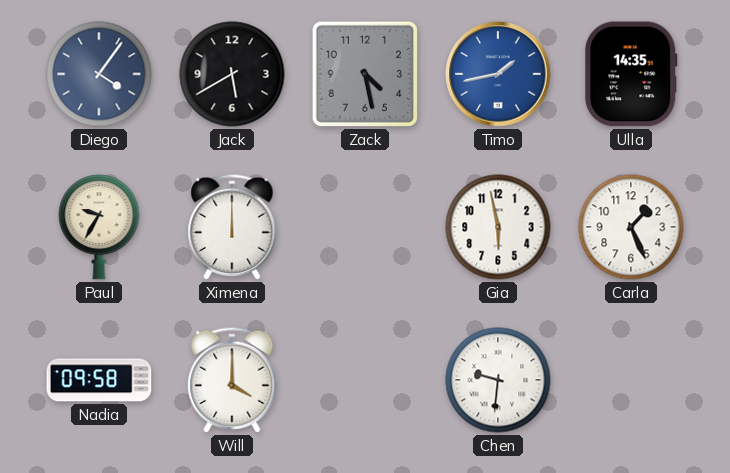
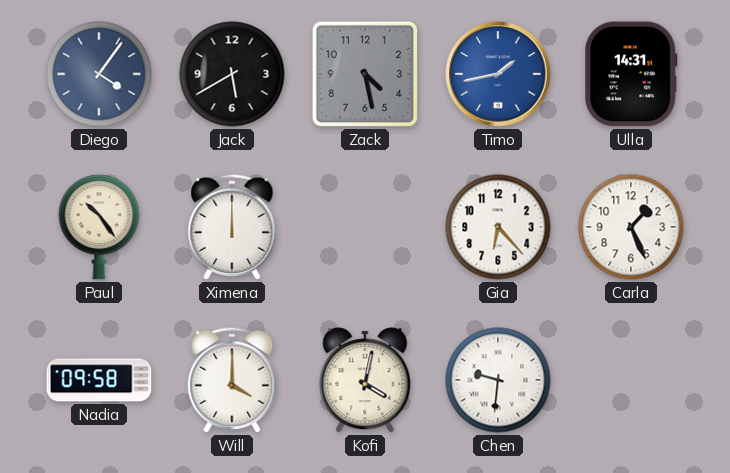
Ulla: 14:35 -> 14:31 (631, 74)
Paul: 9:35 -> 10:24 (99, 227)
Gia: 5:58 -> 6:23 (498, 227)
Kofi: none -> 4:02 (365, 380)
